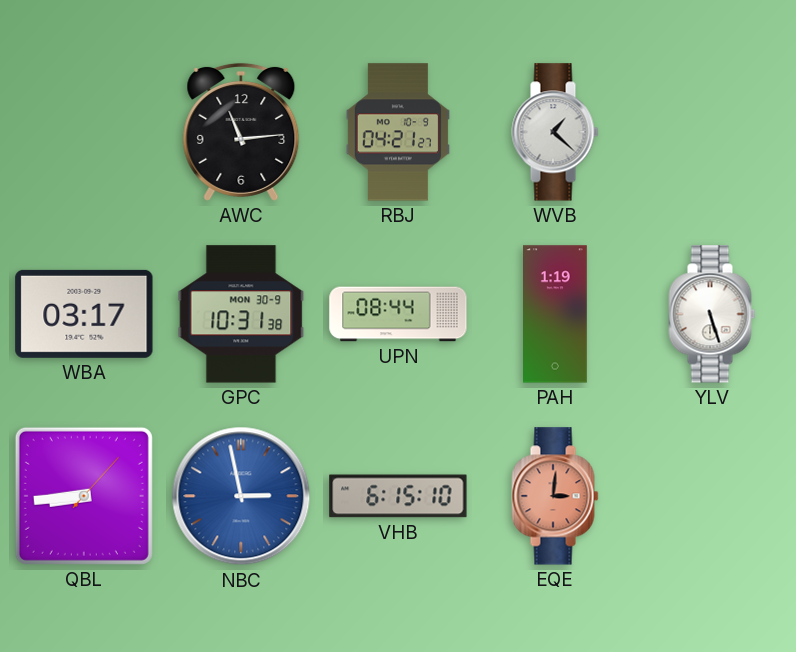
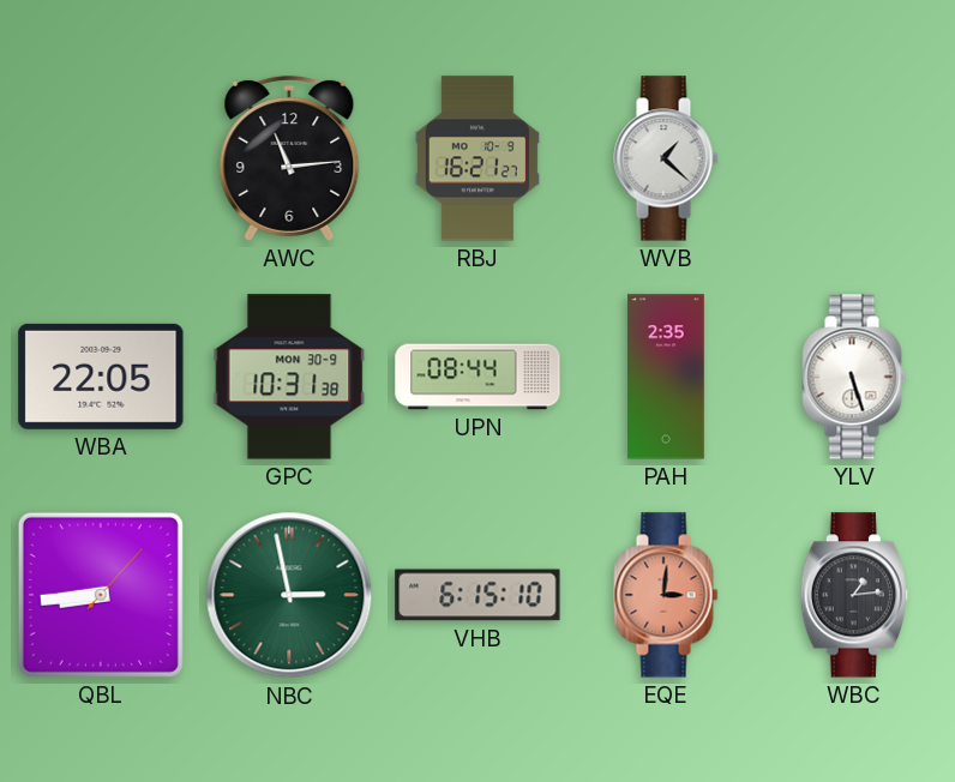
RBJ: 04:21 -> 16:21 (477, 158)
WBA: 03:17 -> 22:05 (101, 377)
PAH: 1:19 -> 2:35 (667, 377)
NBC dial: blue -> green (289, 595)
WBC: none -> 1:14 (854, 595)
